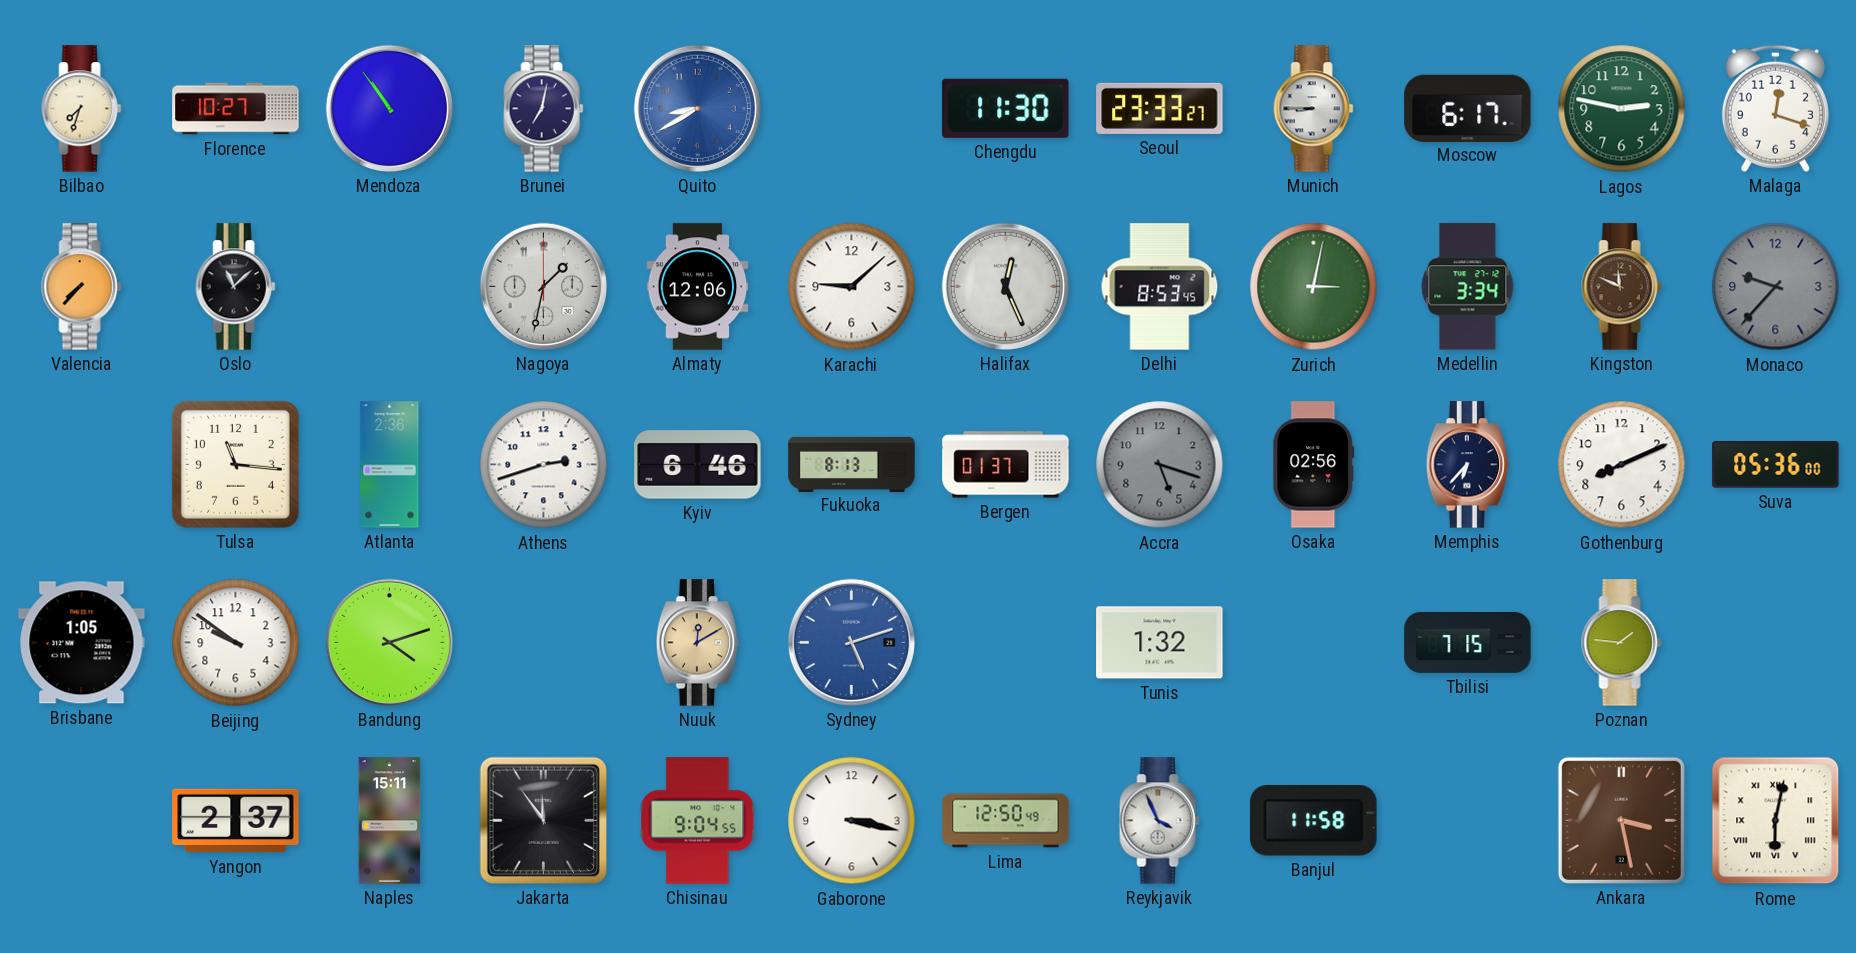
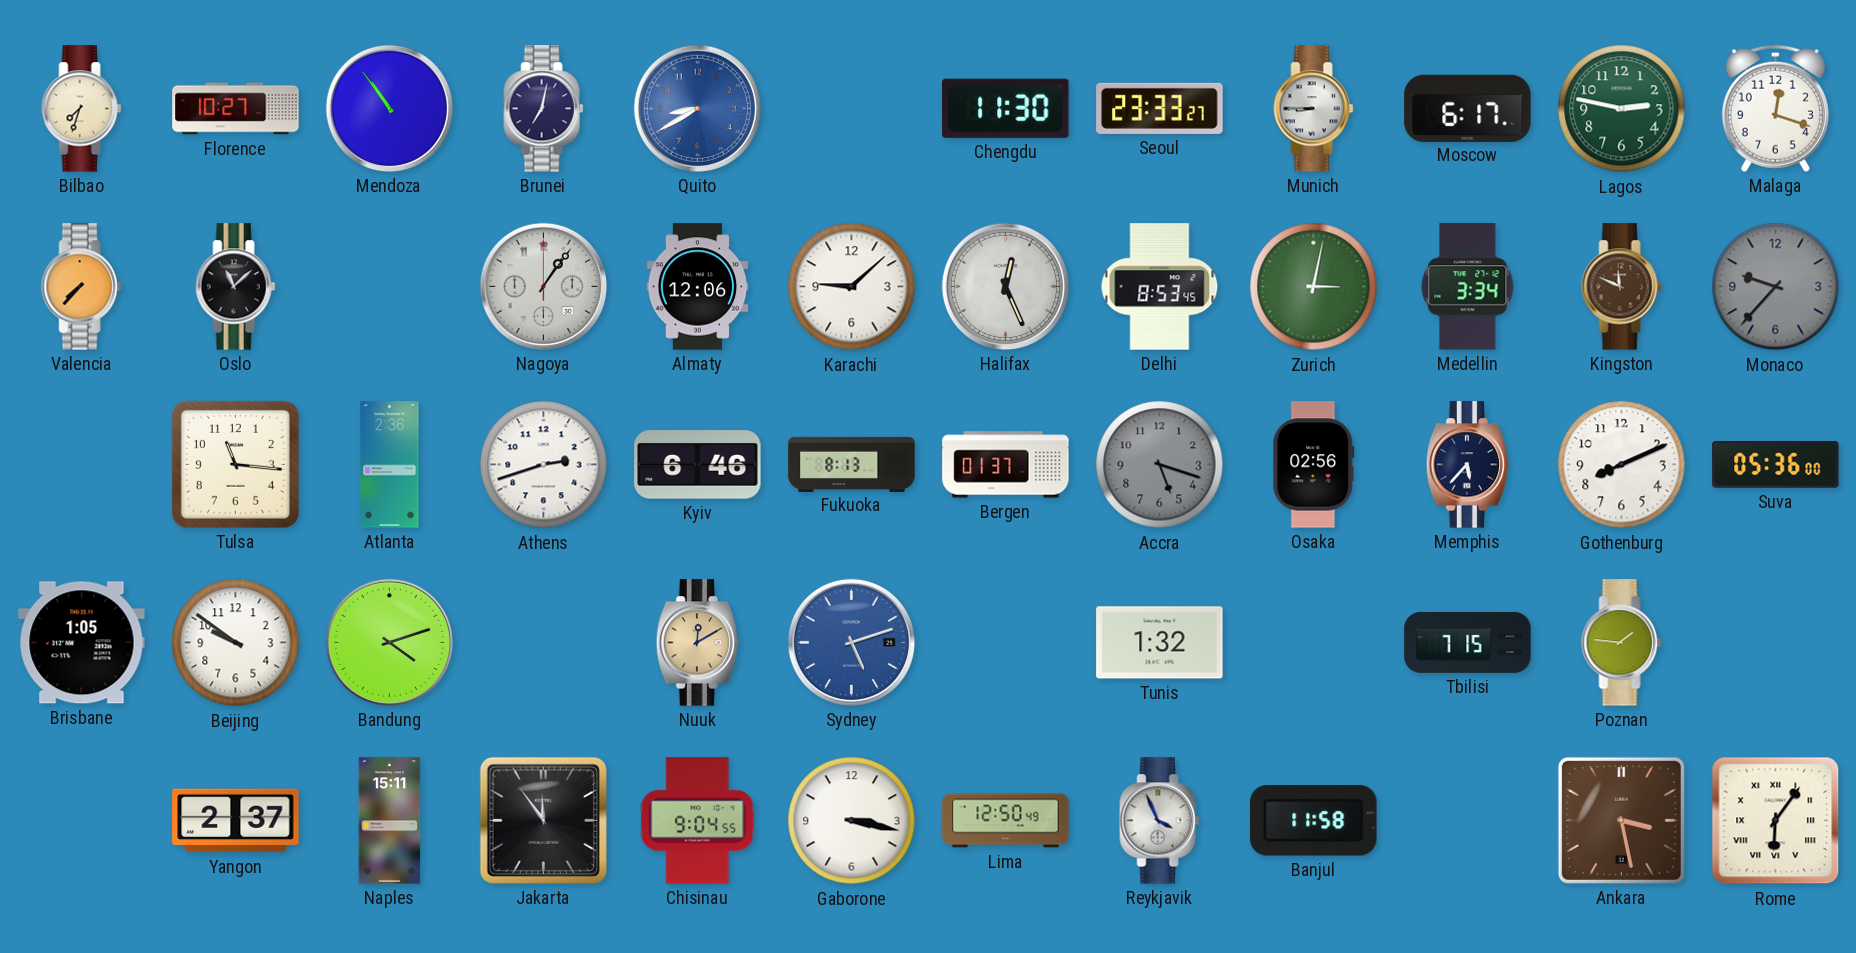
Nagoya: 1:32 -> 1:06 (543, 286)
Memphis: 6:37 -> 5:37 (1468, 465)
Rome: 6:02 -> 6:06 (1776, 821)
